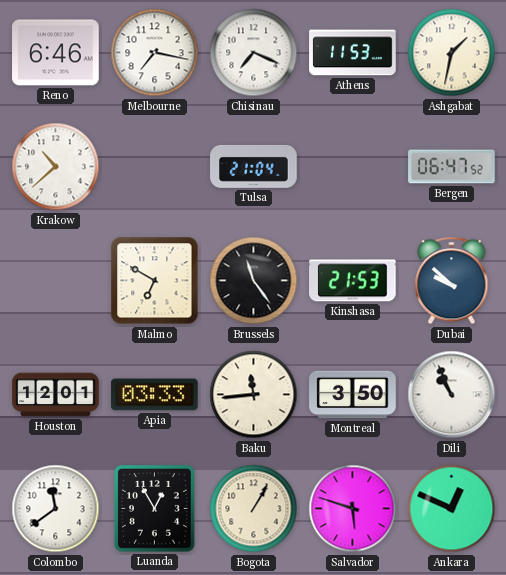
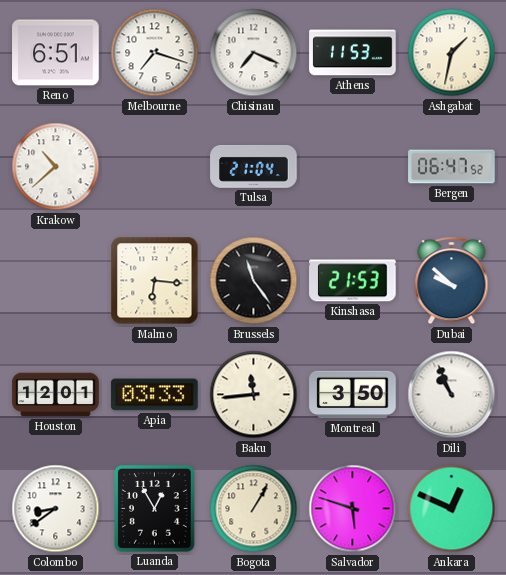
Reno: 6:46 -> 6:51 (56, 53)
Melbourne: 7:17 -> 7:18 (155, 53)
Malmo: 6:50 -> 6:16 (155, 281)
Colombo: 11:39 -> 8:39 (56, 509)
